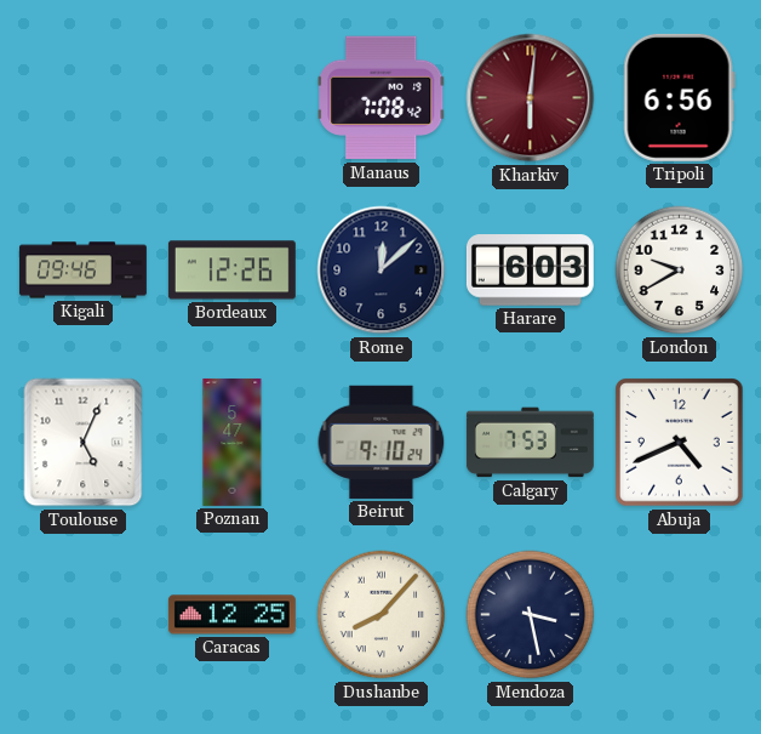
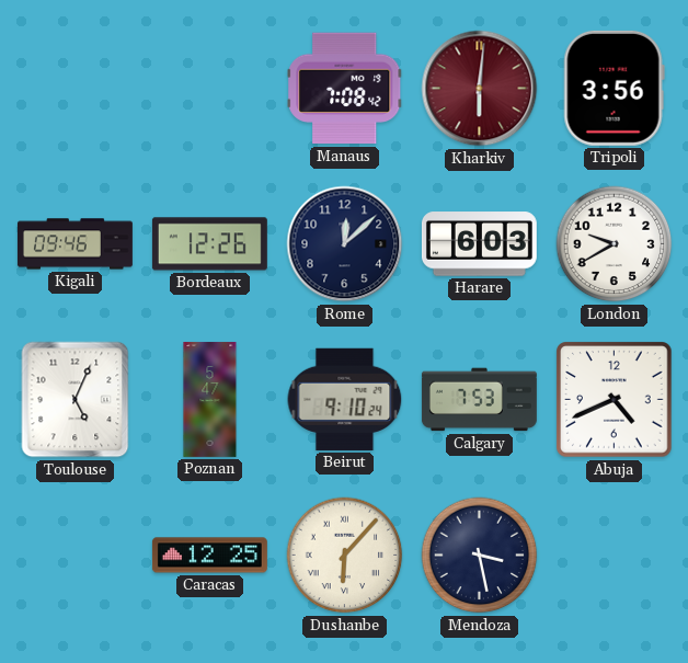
Tripoli: 6:56 -> 3:56 (614, 88)
Dushanbe: 8:07 -> 6:07 (345, 556)
